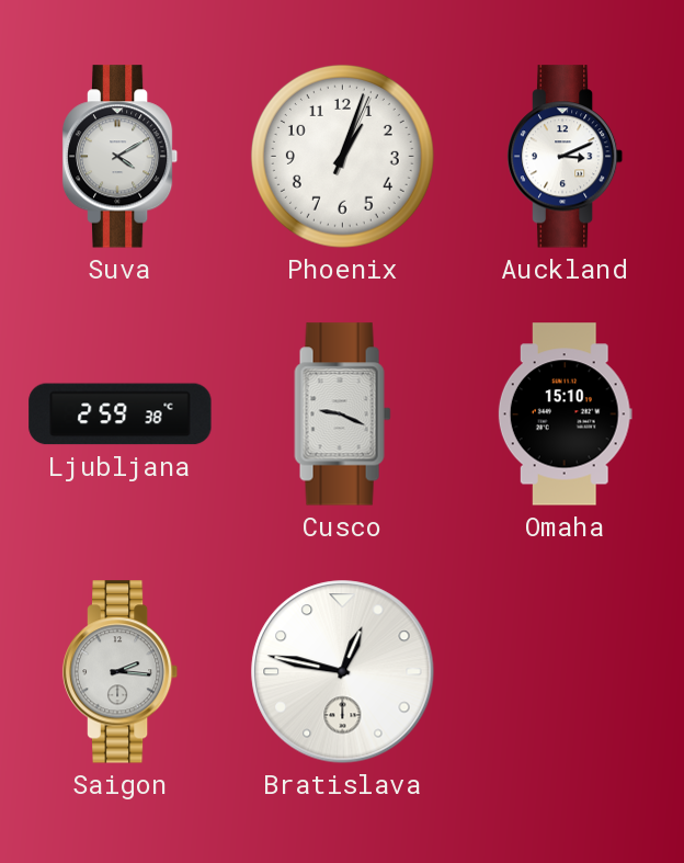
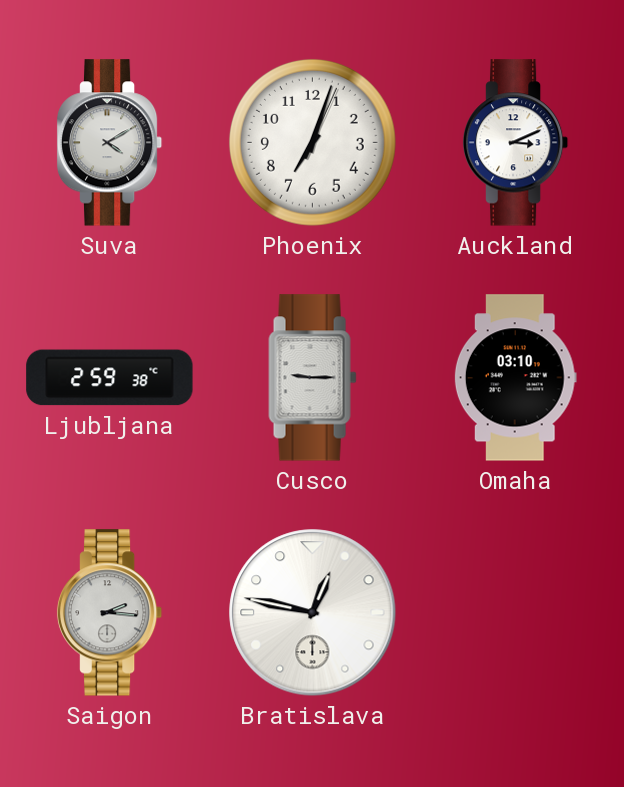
Phoenix: 1:03 -> 7:03 (312, 142)
Cusco: 9:19 -> 9:15 (313, 378)
Omaha: 15:10 -> 03:10 (515, 378)
